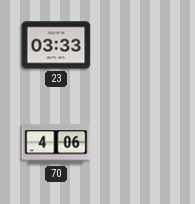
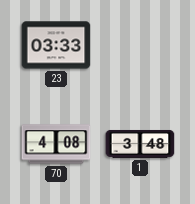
70: 4:06 -> 4:08 (56, 144)
1: none -> 3:48 (140, 144)
